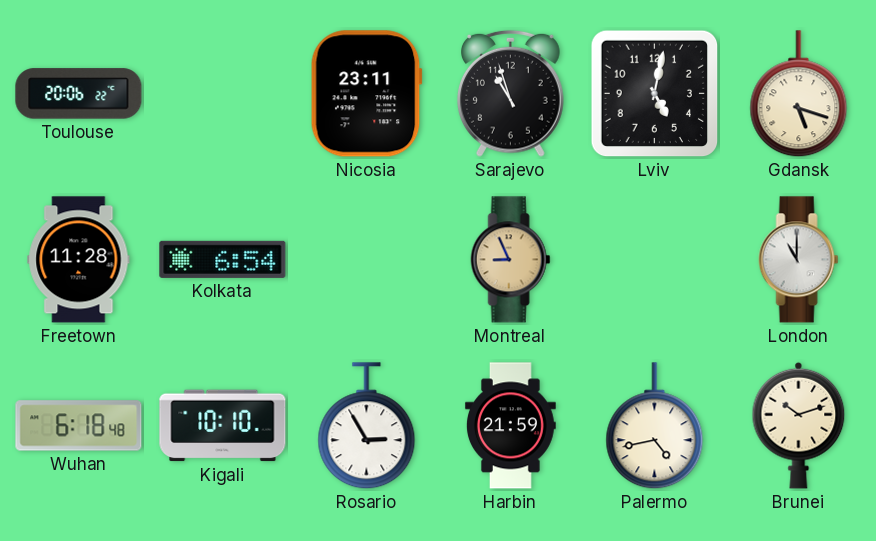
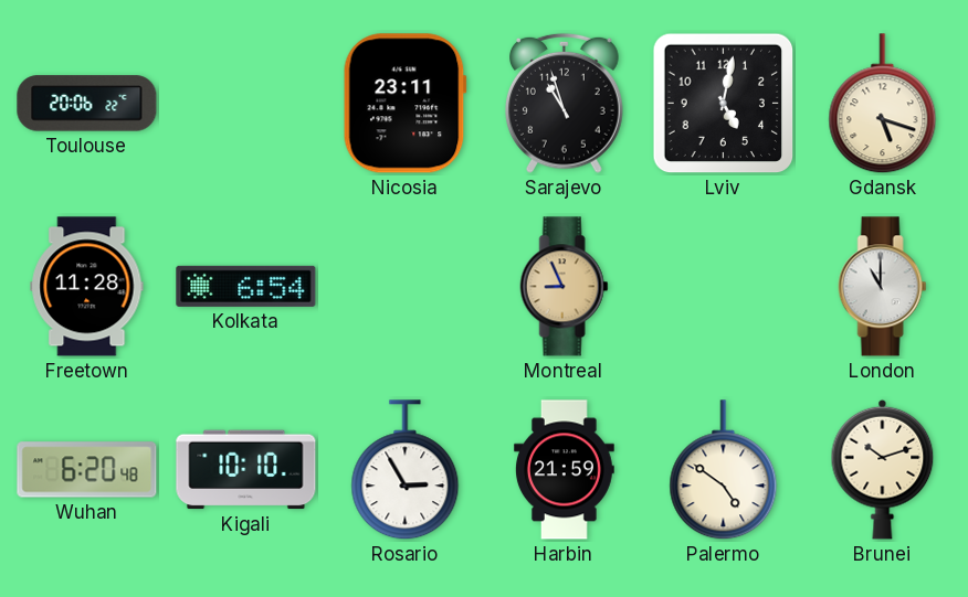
Wuhan: 6:18 -> 6:20 (87, 470)
Palermo: 4:43 -> 4:51 (724, 470)
